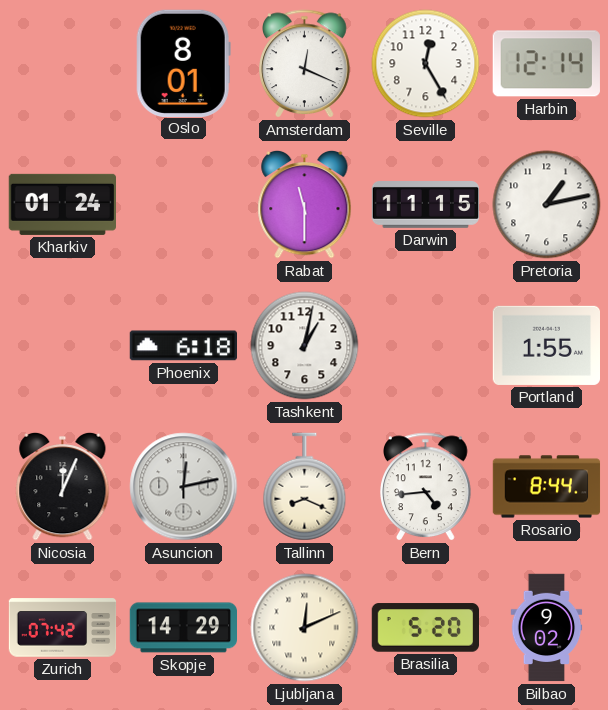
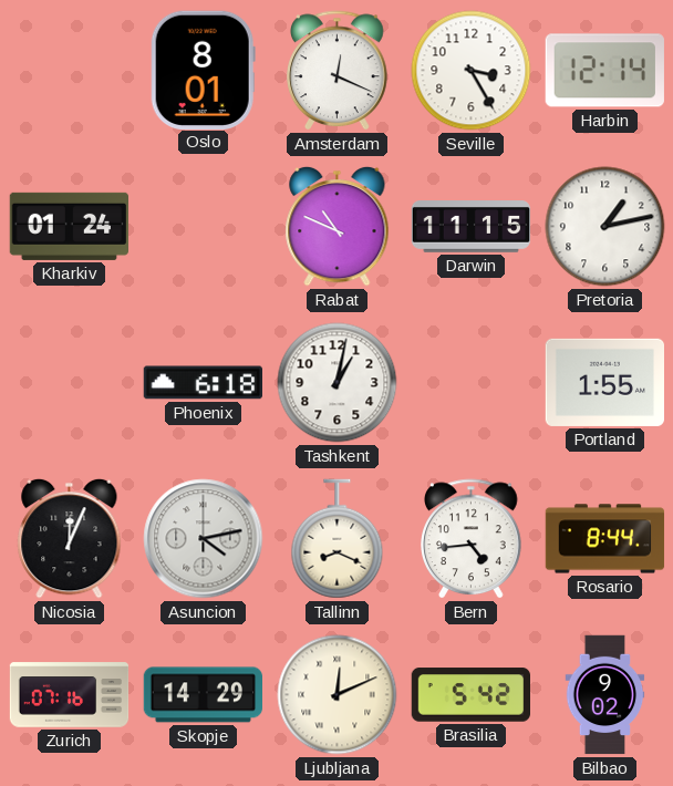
Seville: 12:25 -> 3:25 (472, 71)
Rabat: 11:30 -> 10:49 (338, 226)
Asuncion: 12:13 -> 4:13 (204, 539)
Zurich: 07:42 -> 07:16 (70, 695)
Brasilia: 5:20 -> 5:42 (472, 695)
